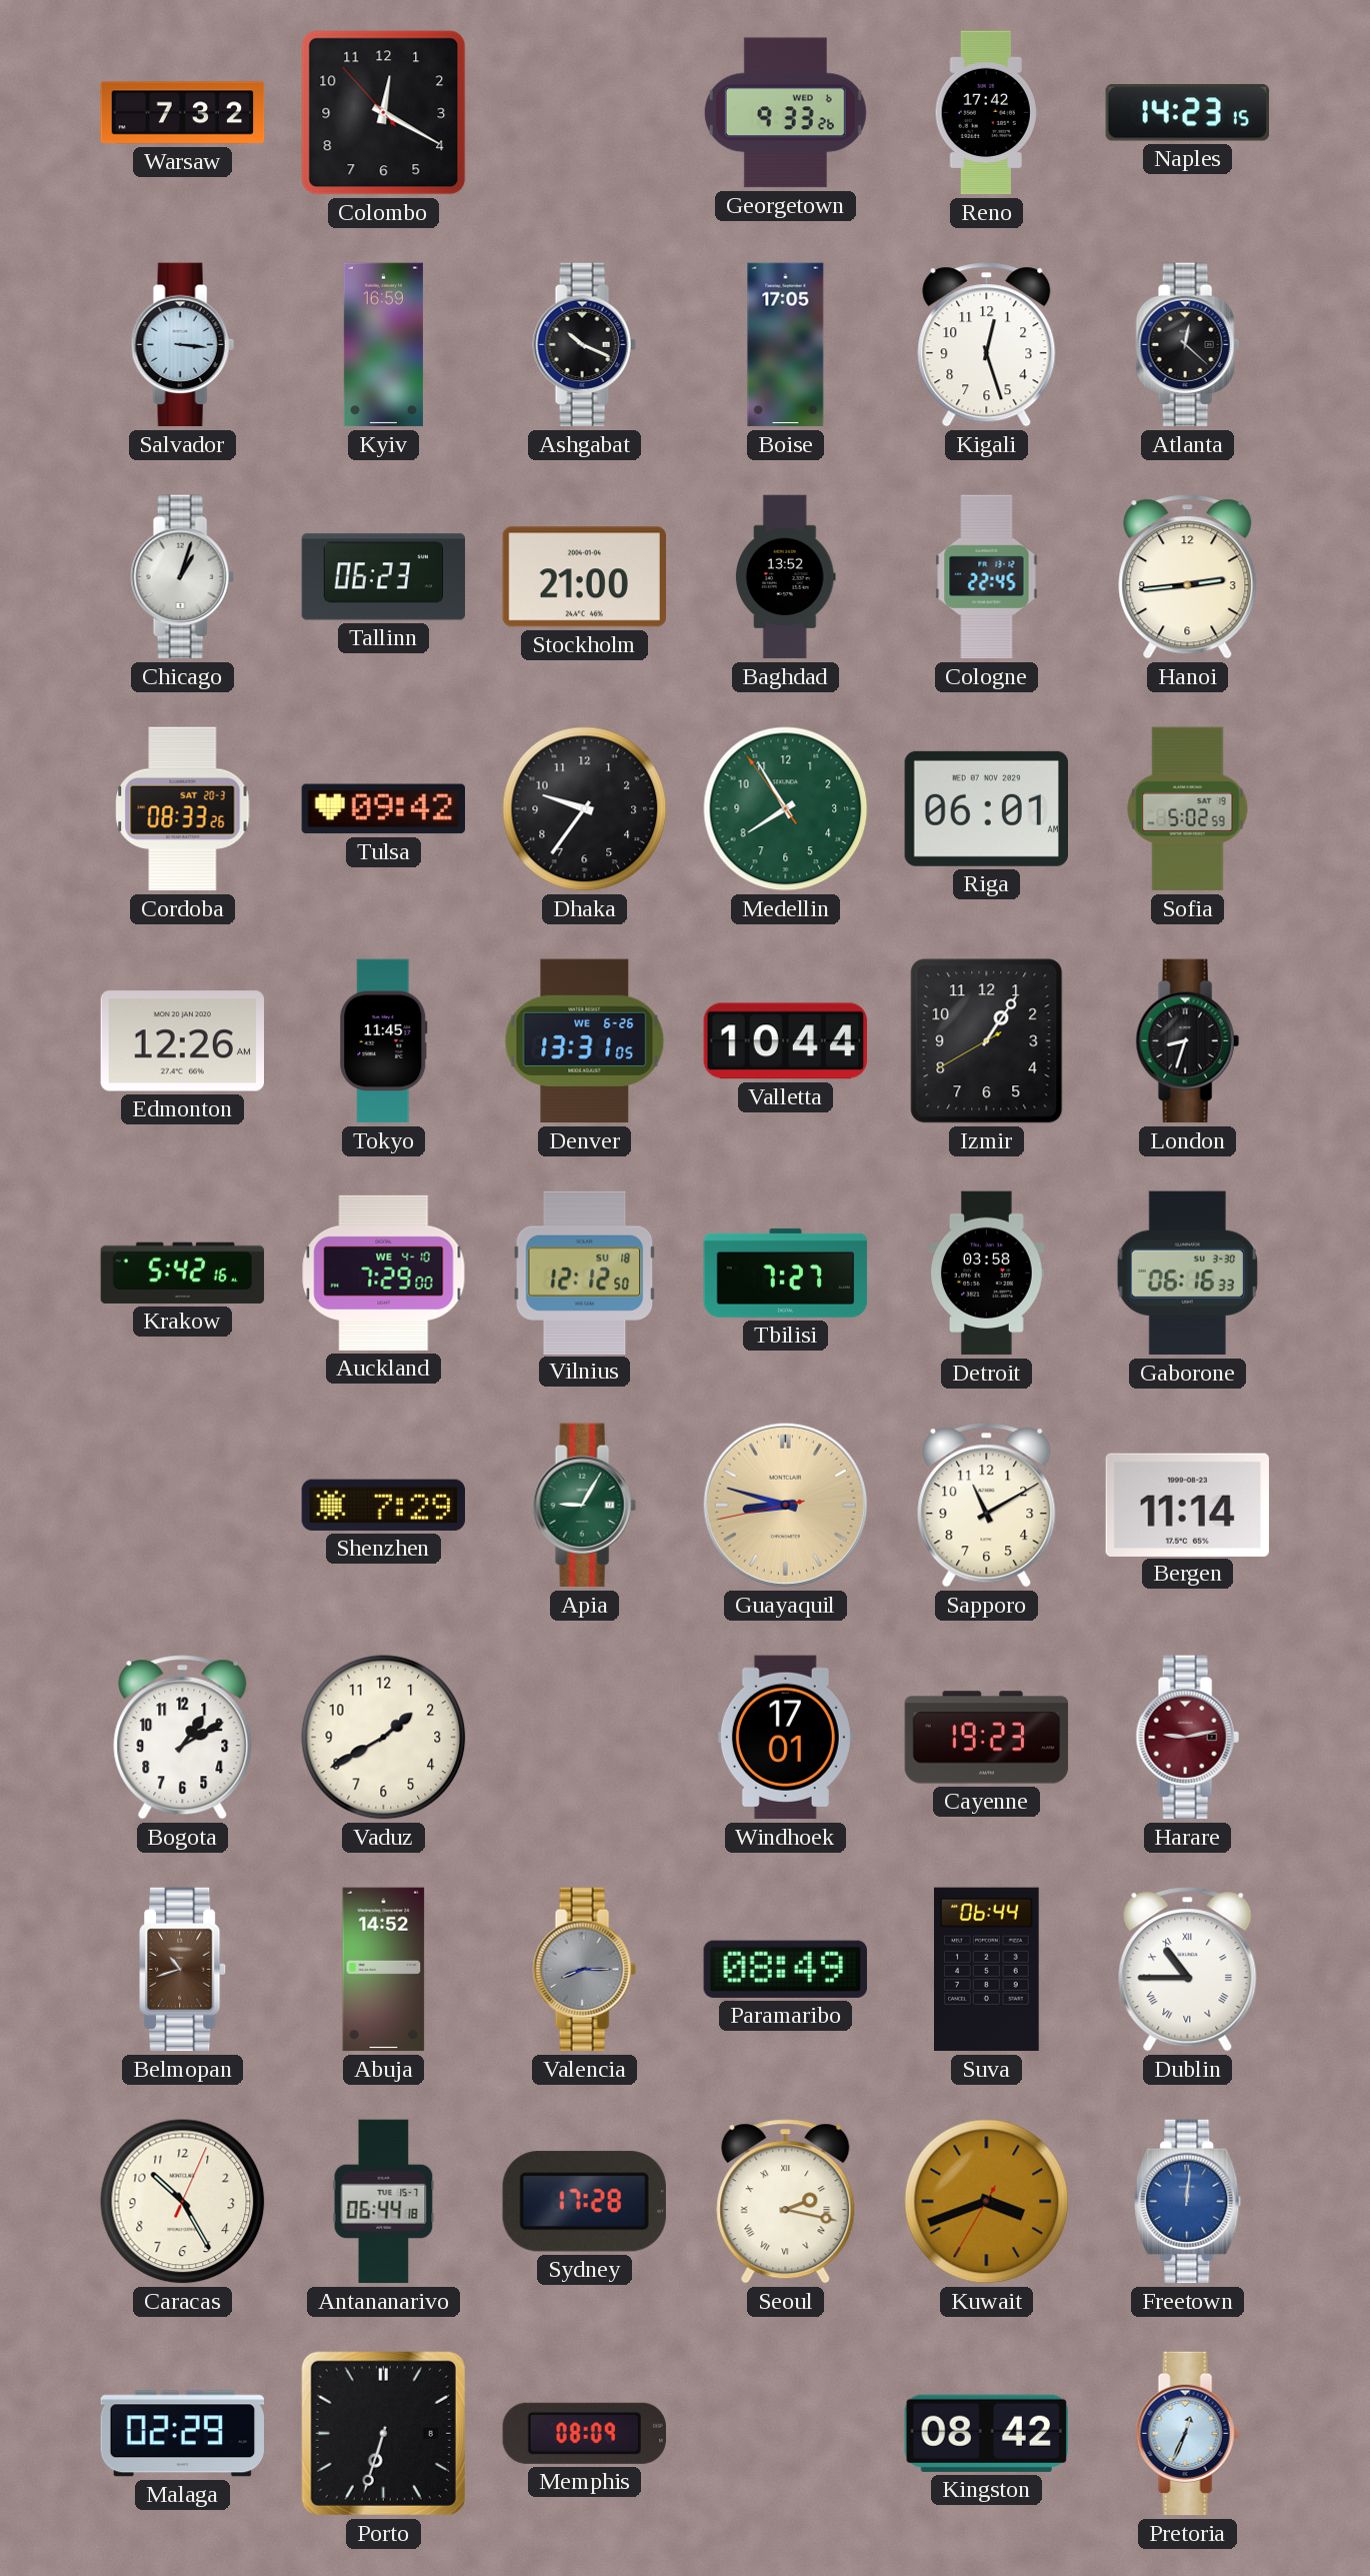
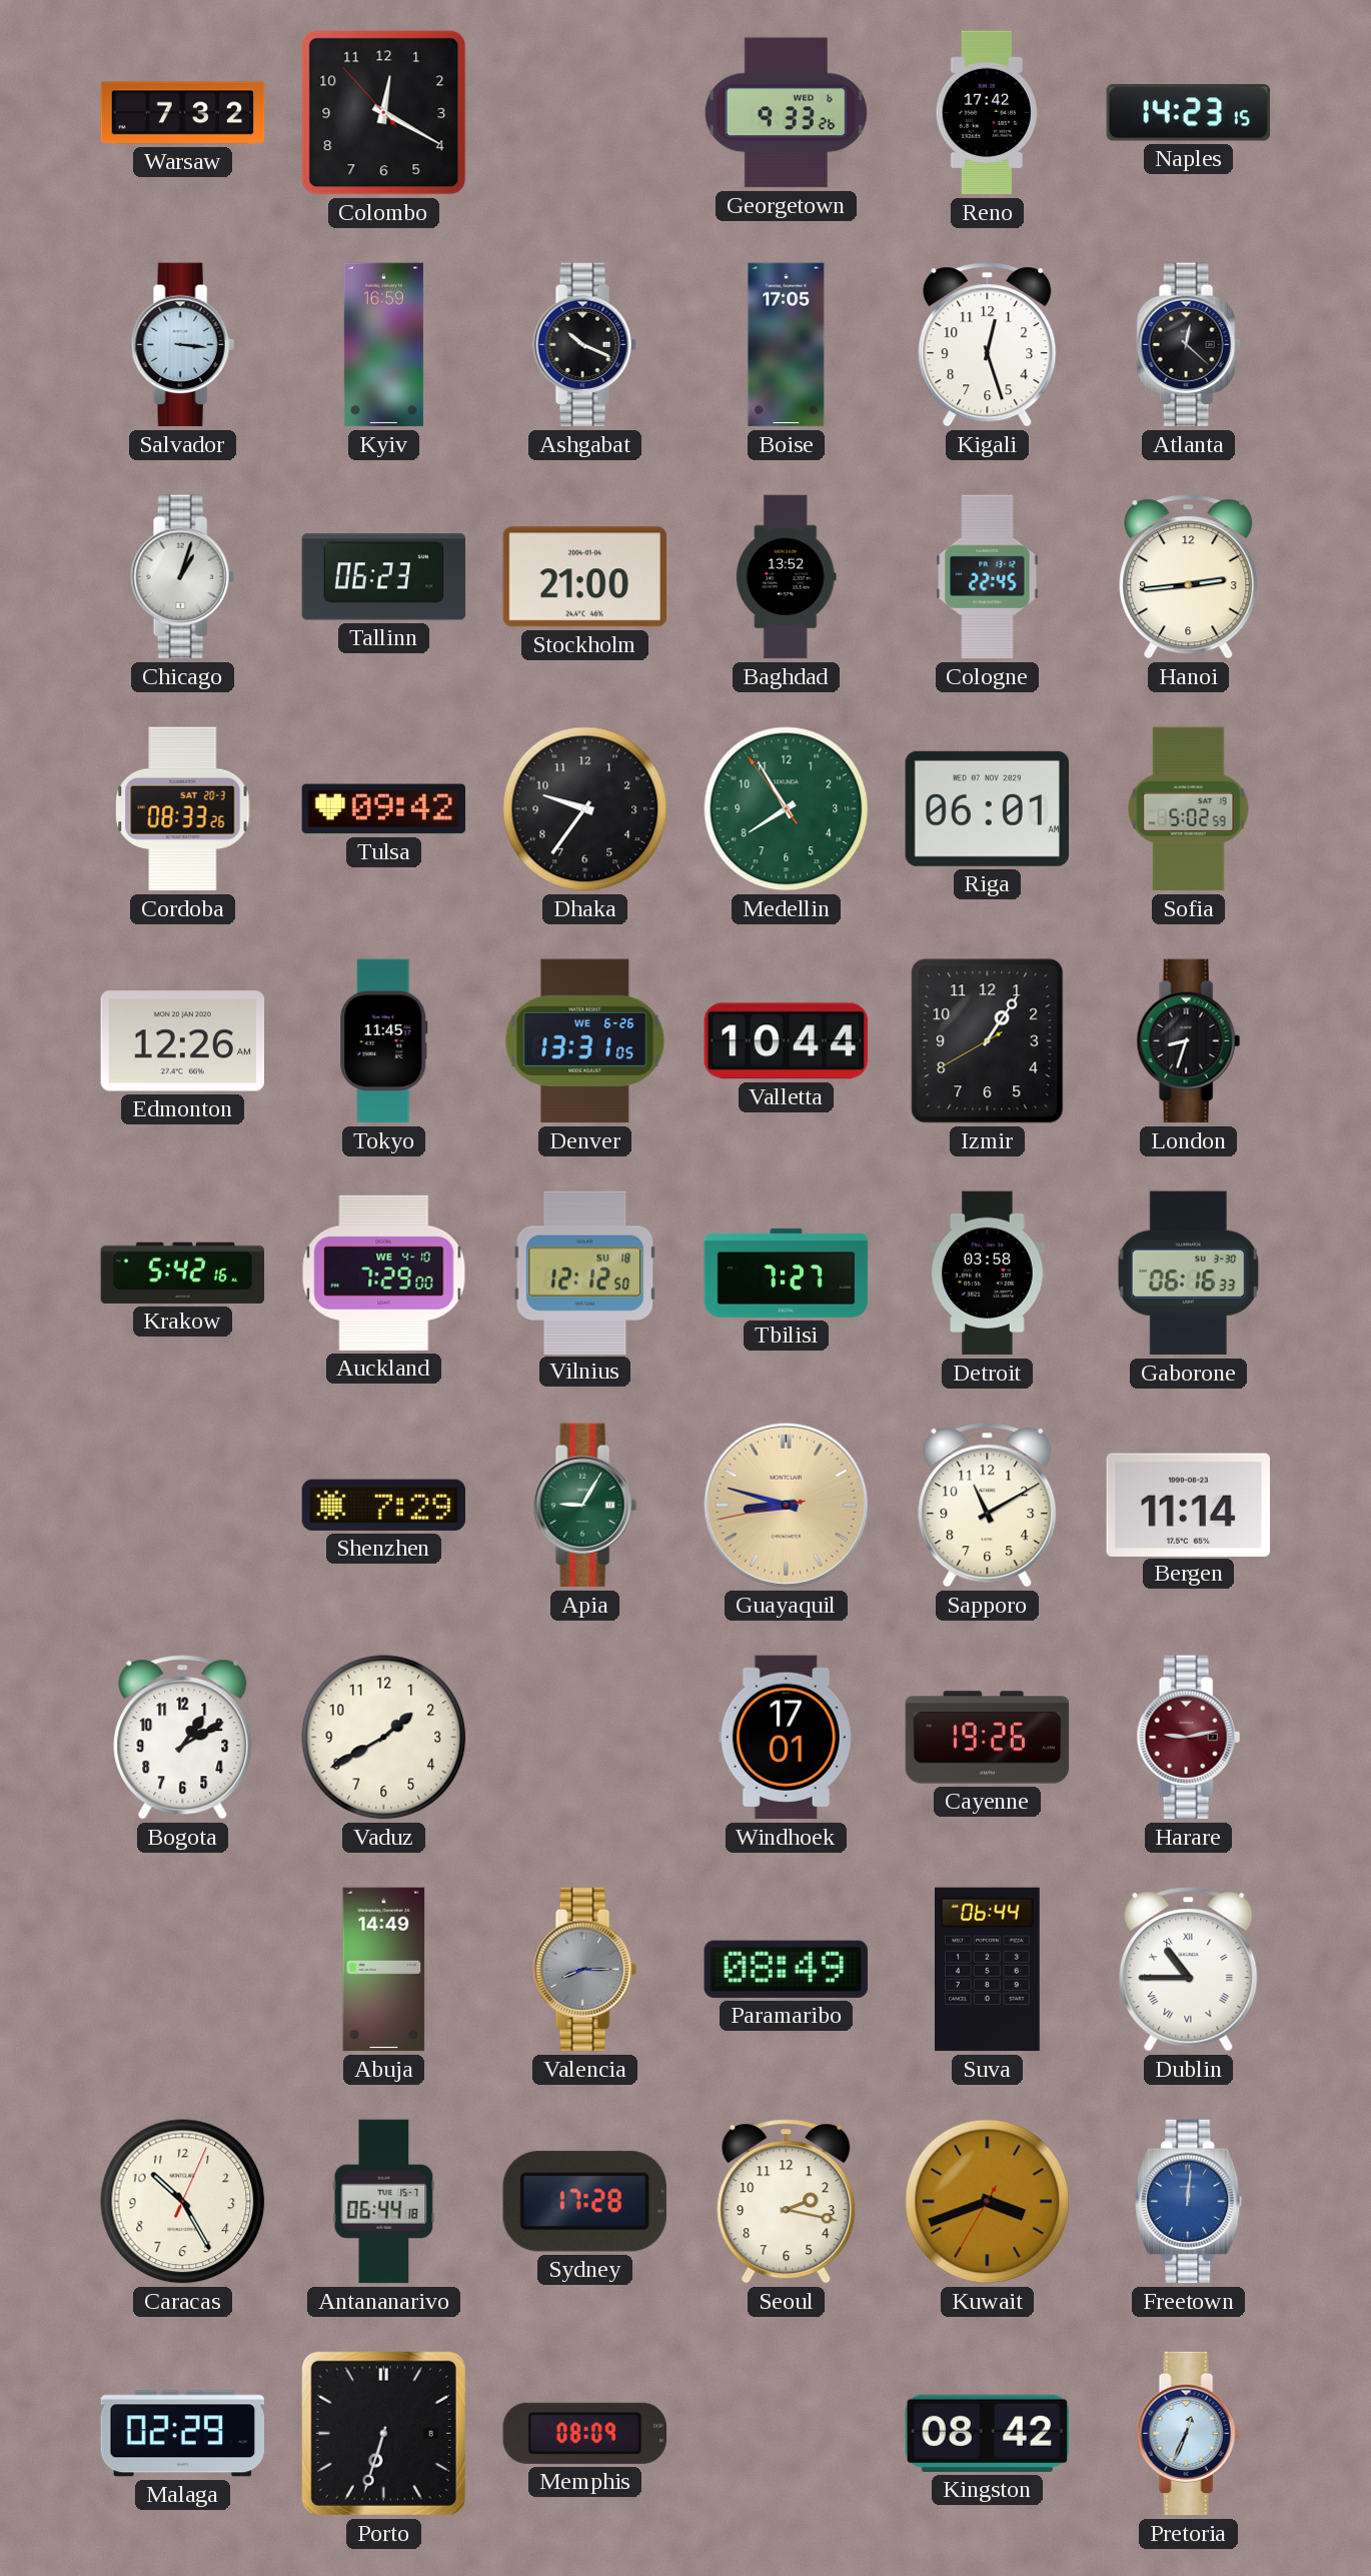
Cayenne: 19:23 -> 19:26 (988, 1738)
Belmopan: 10:42 -> none (183, 1970)
Abuja: 14:52 -> 14:49 (384, 1970)
Seoul numerals: Roman -> Arabic (787, 2202)
